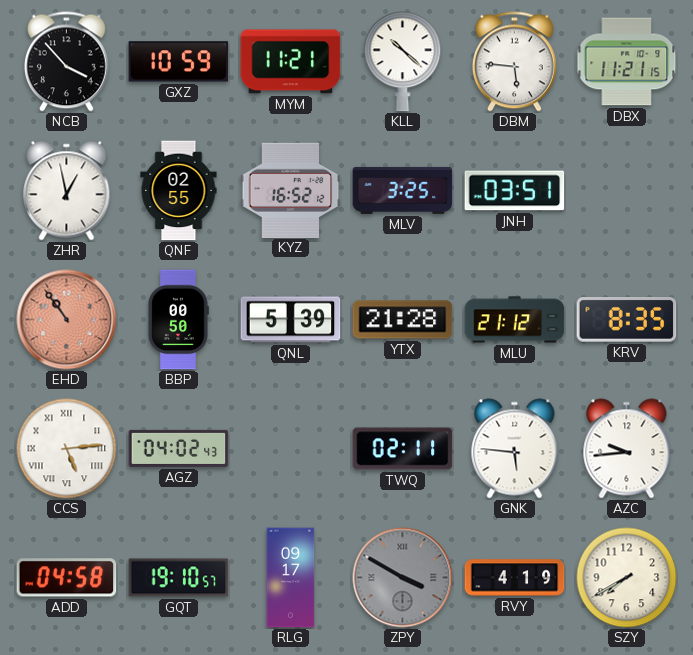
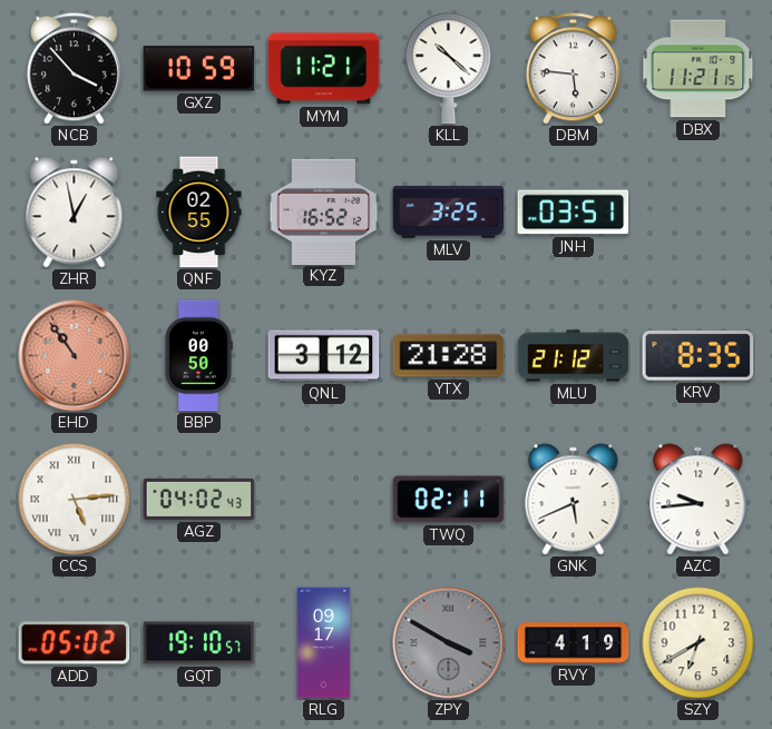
QNL: 5:39 -> 3:12 (324, 356)
GNK: 5:46 -> 5:41 (574, 500)
ADD: 04:58 -> 05:02 (75, 643)
SZY: 7:40 -> 6:40 (698, 643)
